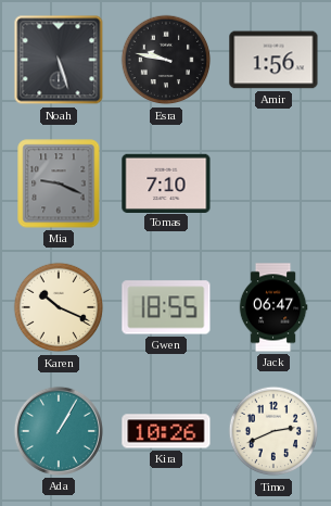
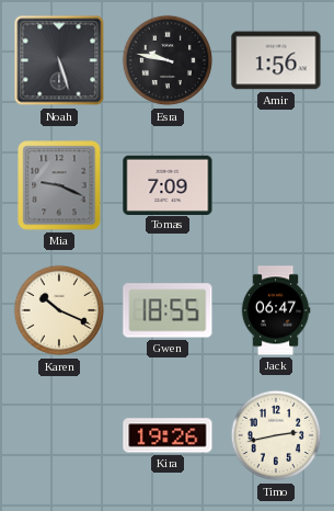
Tomas: 7:10 -> 7:09 (168, 184)
Ada: 1:05 -> none (59, 431)
Kira: 10:26 -> 19:26 (168, 435)
Timo: 2:41 -> 2:43 (276, 435)
